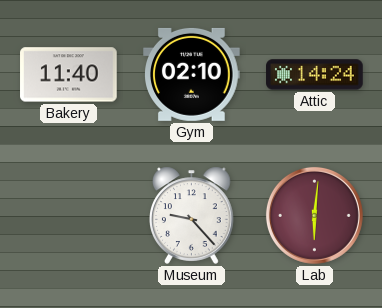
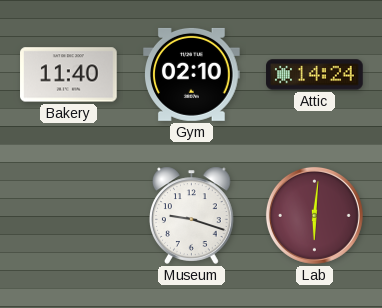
Museum: 9:23 -> 9:18 (192, 215)
